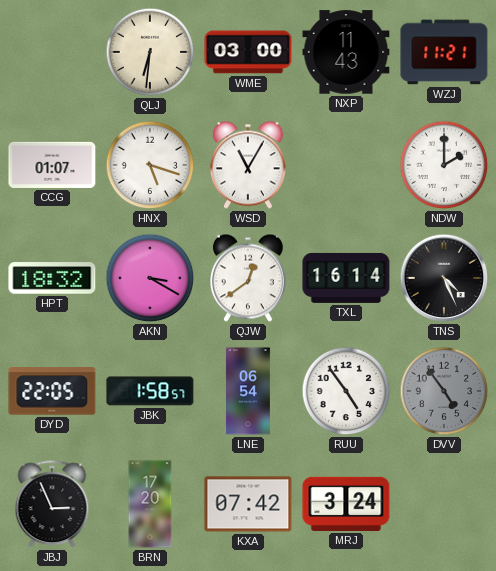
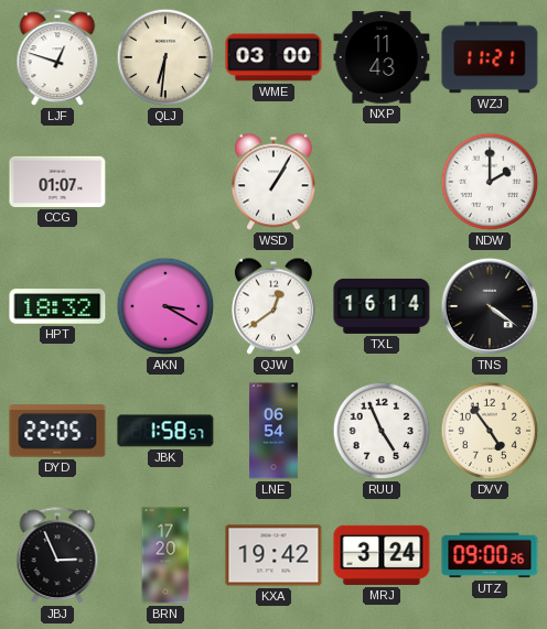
LJF: none -> 12:48 (57, 58)
HNX: 5:18 -> none (150, 165)
WSD: 11:05 -> 1:05 (273, 182)
TNS: 4:26 -> 4:21 (490, 306)
RUU: 4:54 -> 4:56 (382, 431)
DVV dial: grey -> cream (490, 431)
KXA: 07:42 -> 19:42 (273, 555)
UTZ: none -> 09:00 (490, 555)
